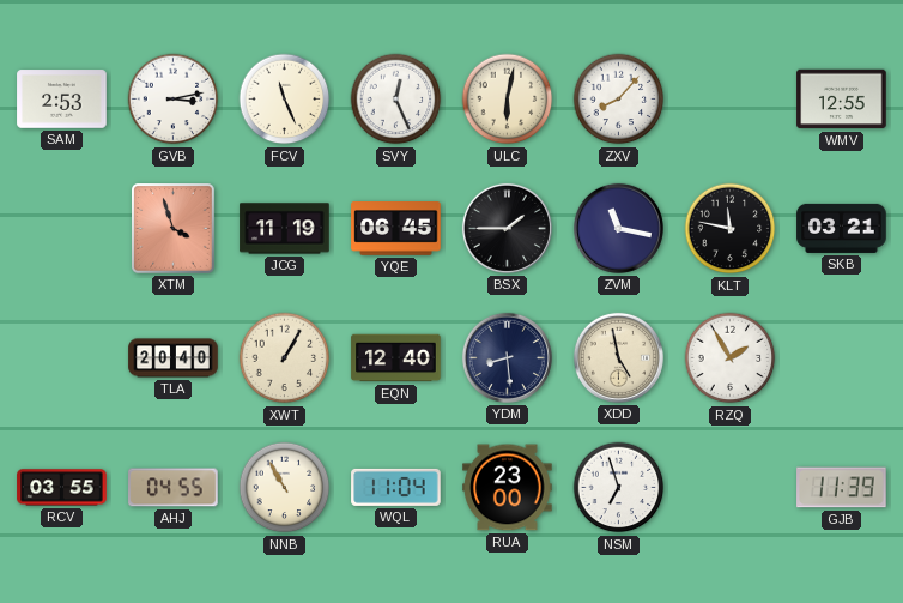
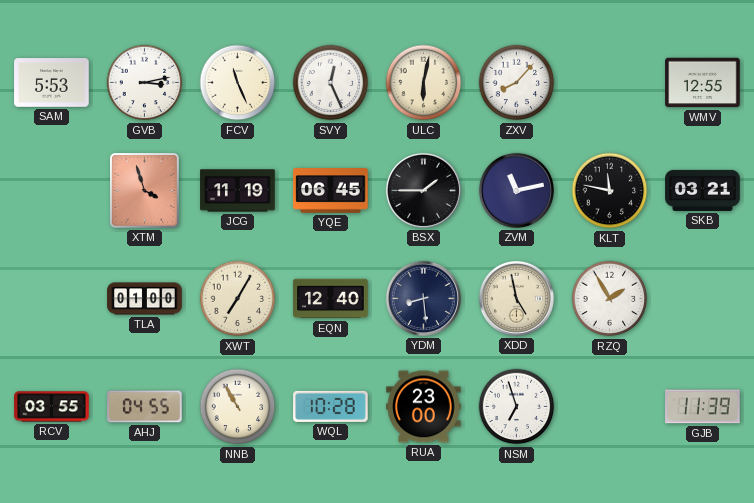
SAM: 2:53 -> 5:53 (52, 83)
ZVM: 11:17 -> 11:13 (516, 190)
TLA: 20:40 -> 01:00 (145, 299)
XWT: 1:05 -> 7:05 (238, 299)
WQL: 11:04 -> 10:28 (331, 406)
